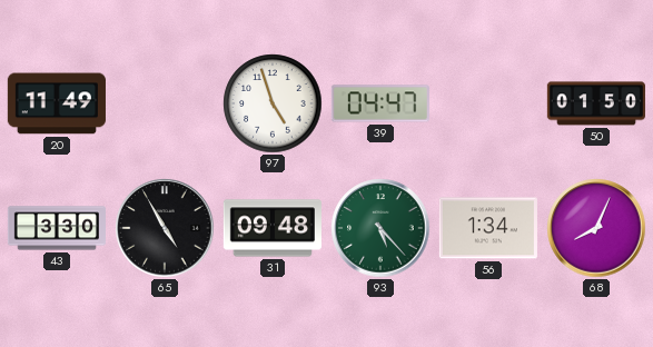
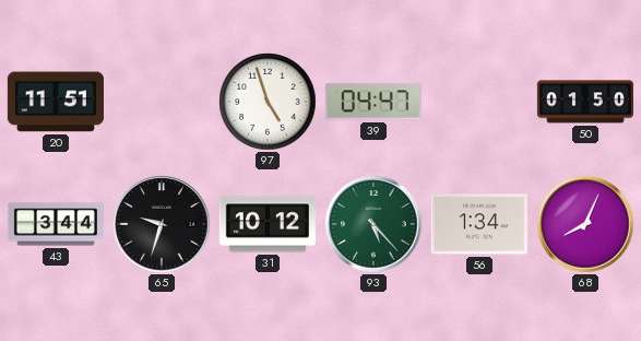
20: 11:49 -> 11:51 (56, 102)
43: 3:30 -> 3:44 (55, 224)
65: 4:55 -> 9:33 (162, 224)
31: 09:48 -> 10:12 (268, 224)
